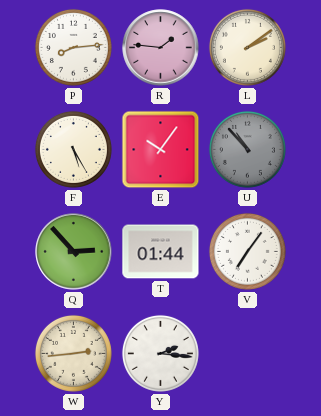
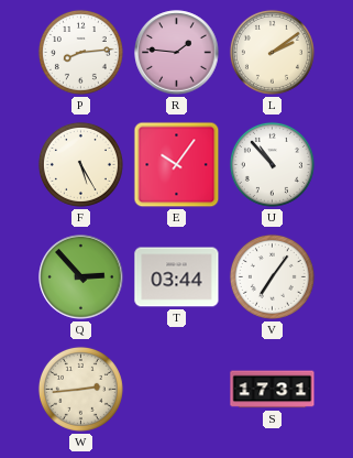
U dial: grey -> white (272, 164)
T: 01:44 -> 03:44 (177, 277)
Y: 2:16 -> none (160, 353)
S: none -> 17:31 (273, 390)
